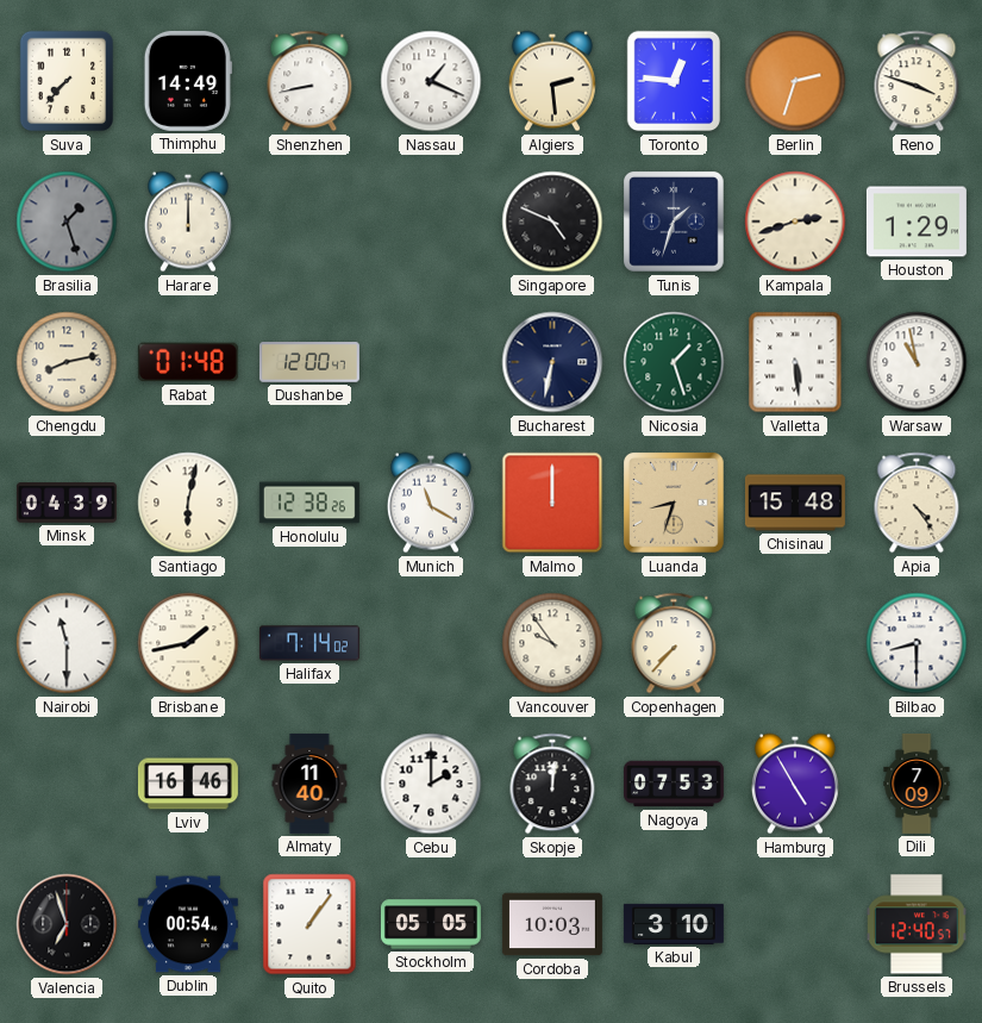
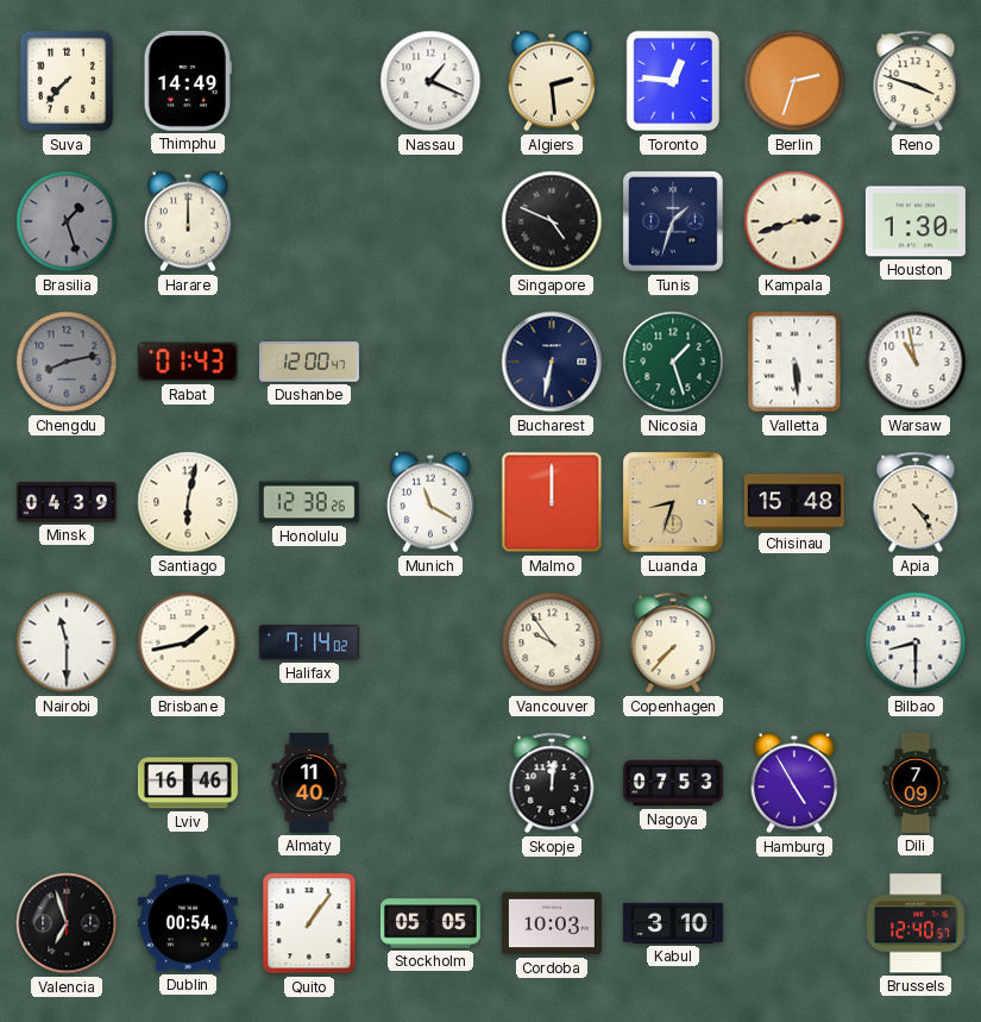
Shenzhen: 8:43 -> none (309, 81)
Houston: 1:29 -> 1:30 (916, 221)
Chengdu dial: cream -> grey (67, 362)
Rabat: 01:48 -> 01:43 (188, 362)
Cebu: 2:00 -> none (431, 784)
